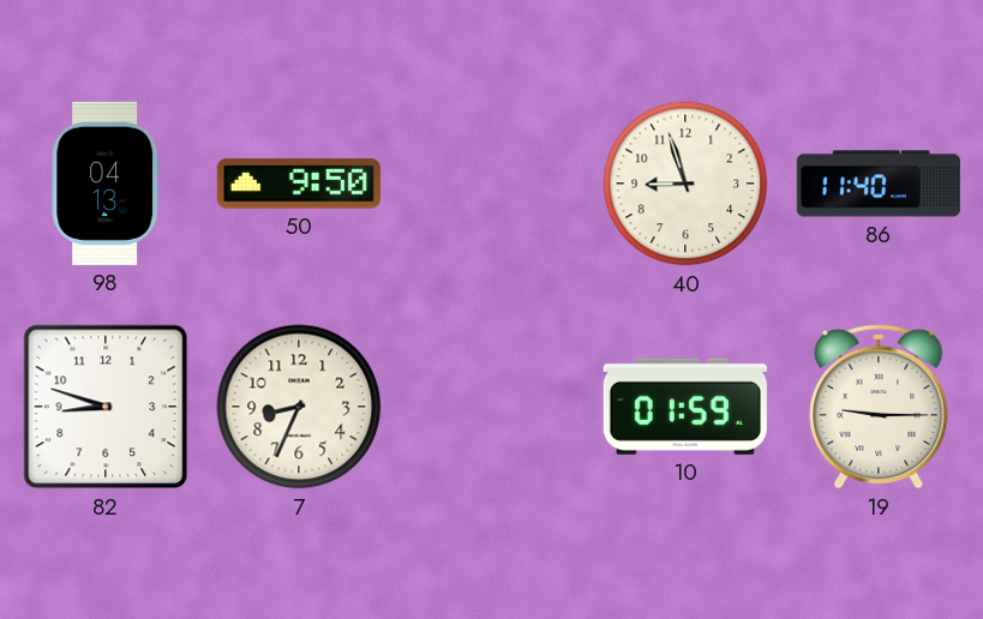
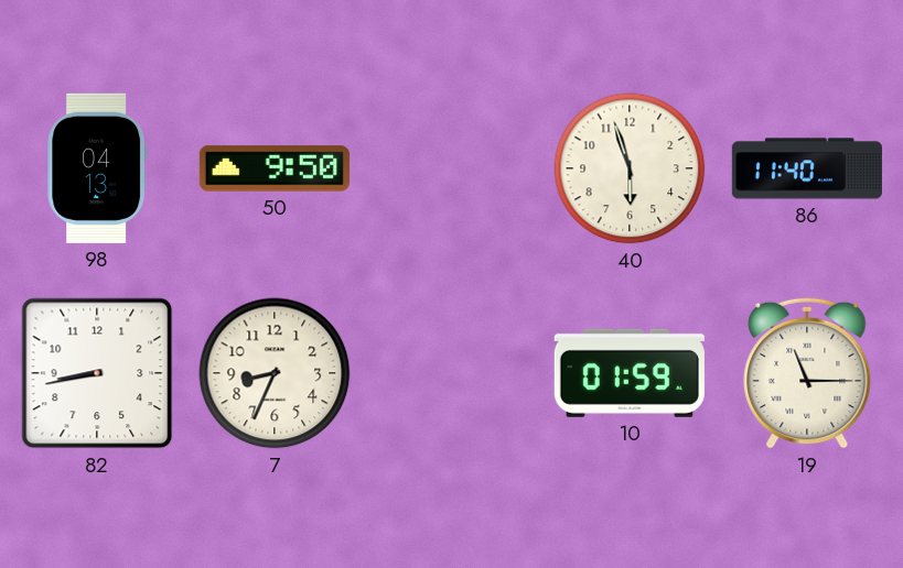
40: 8:57 -> 5:57 (630, 168)
82: 8:48 -> 8:43 (97, 373)
19: 9:15 -> 11:15 (807, 373)
